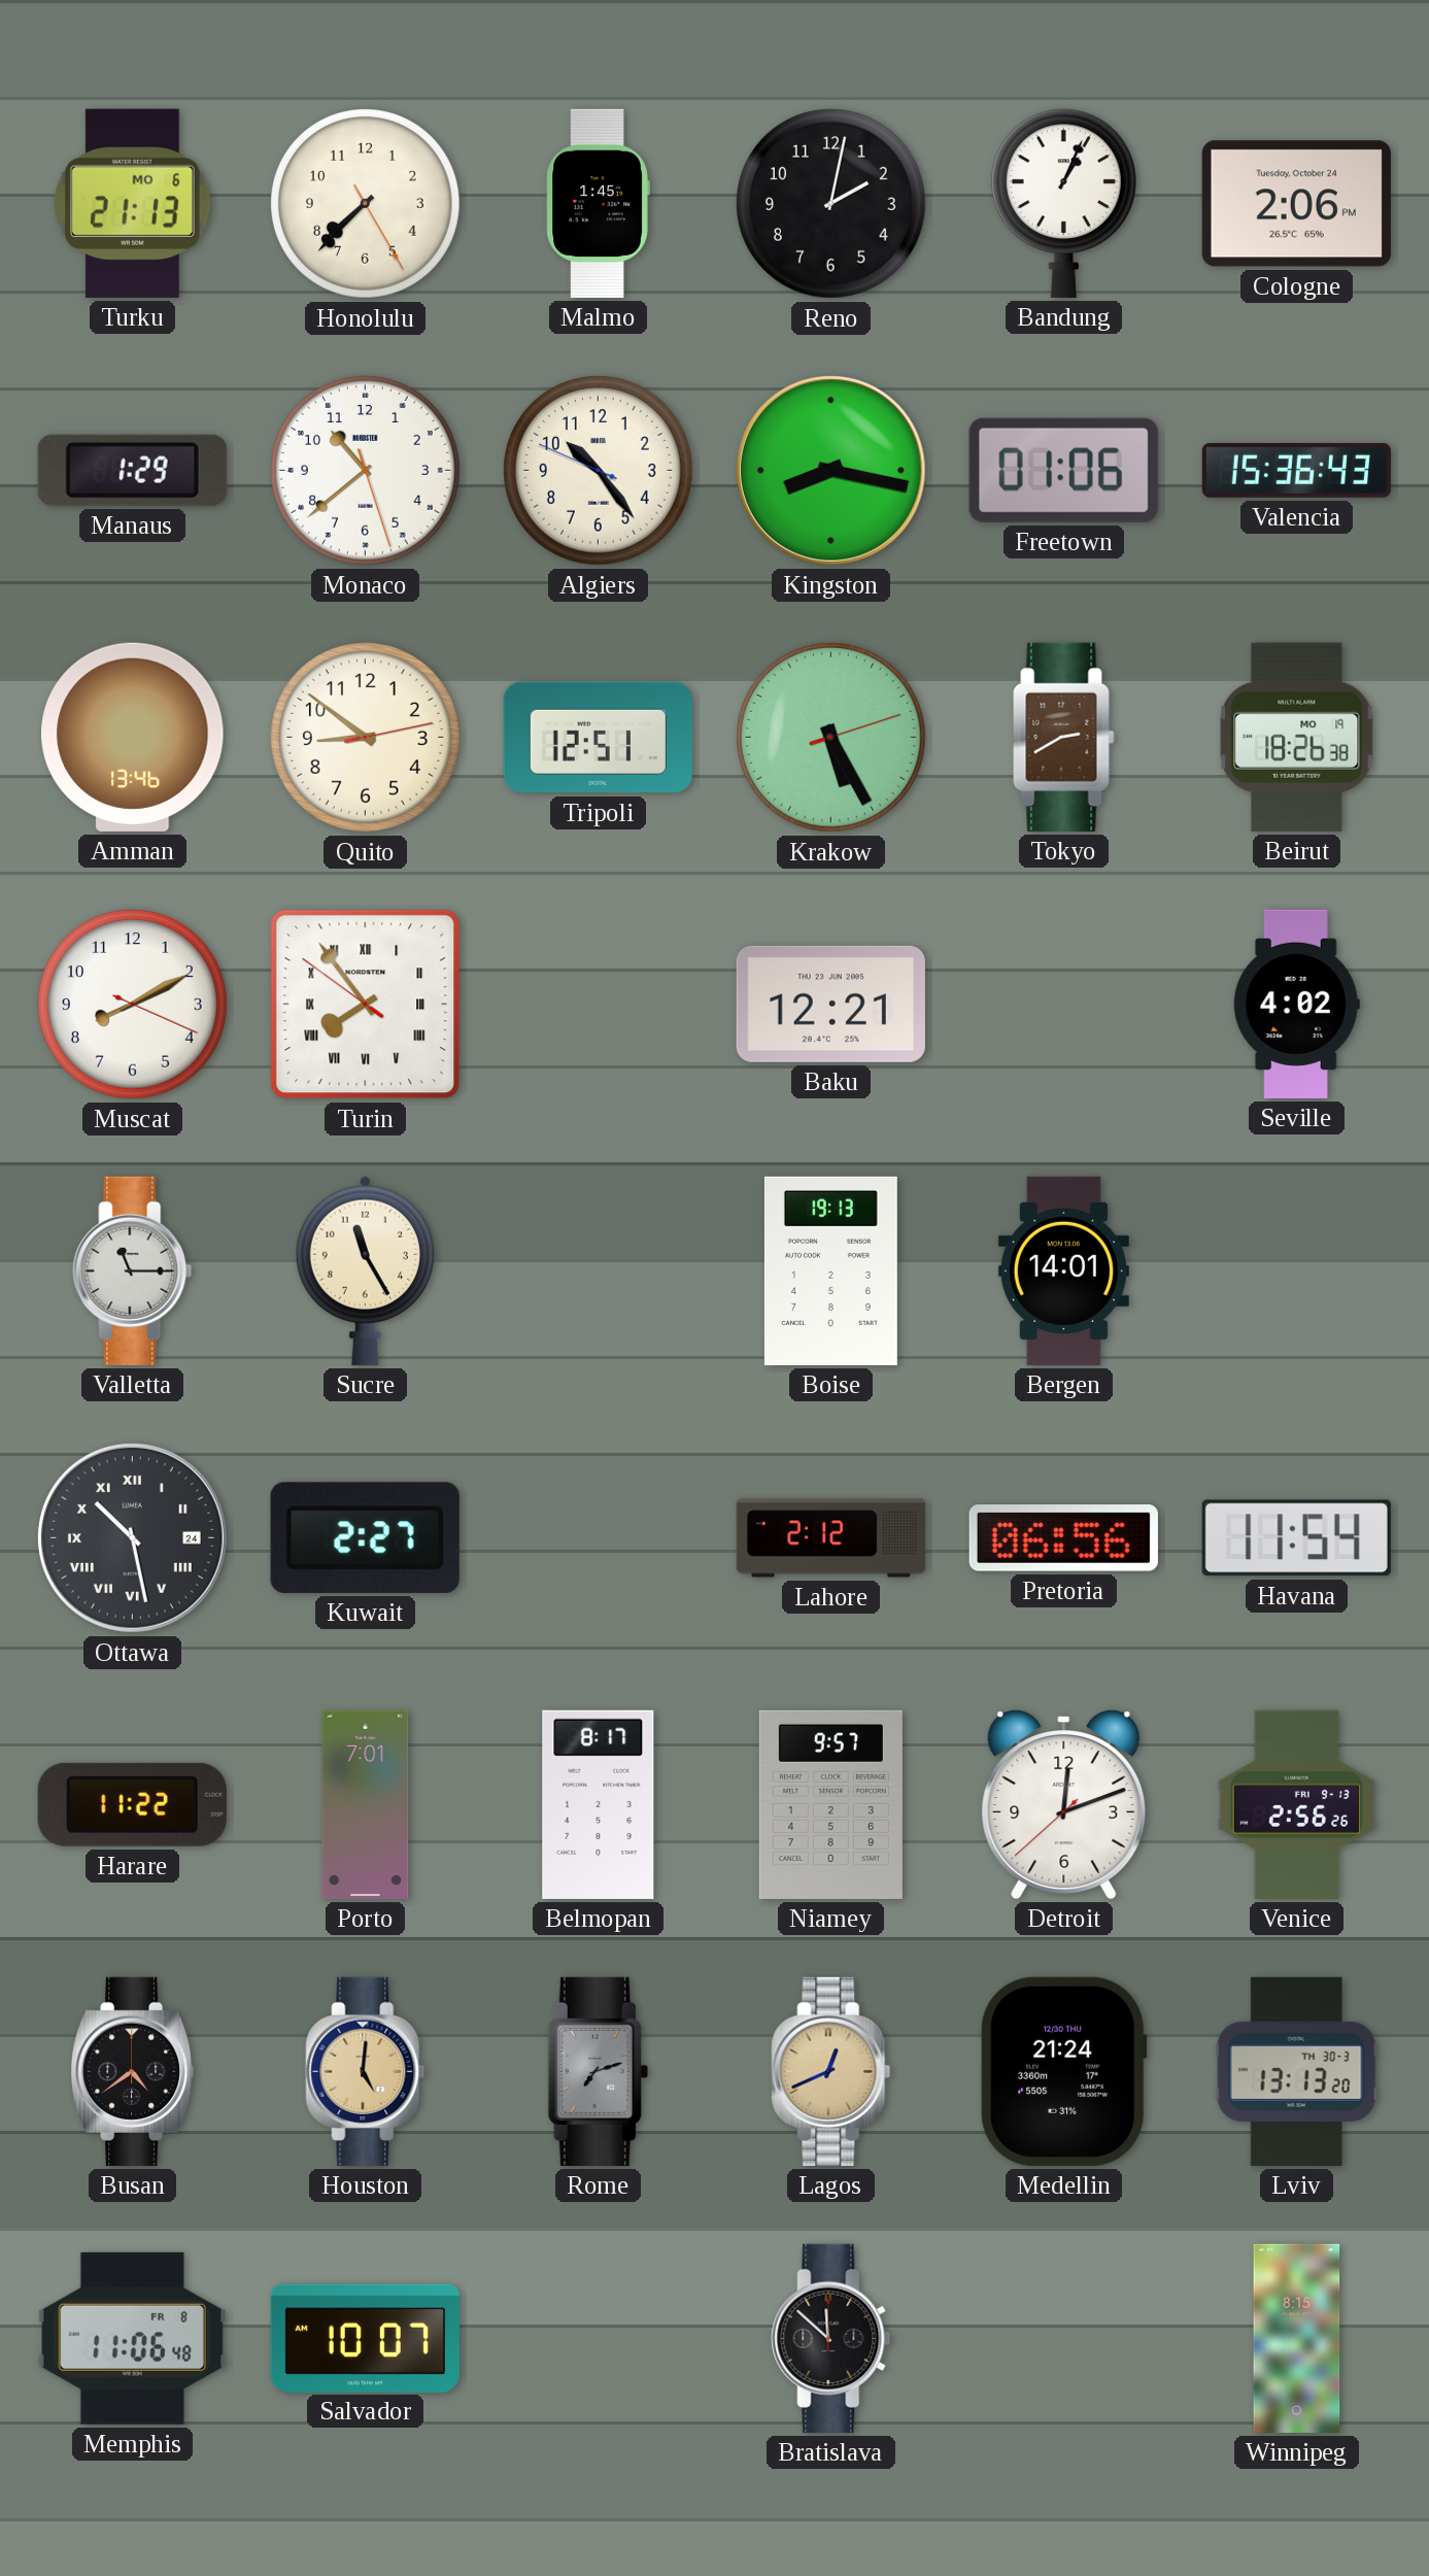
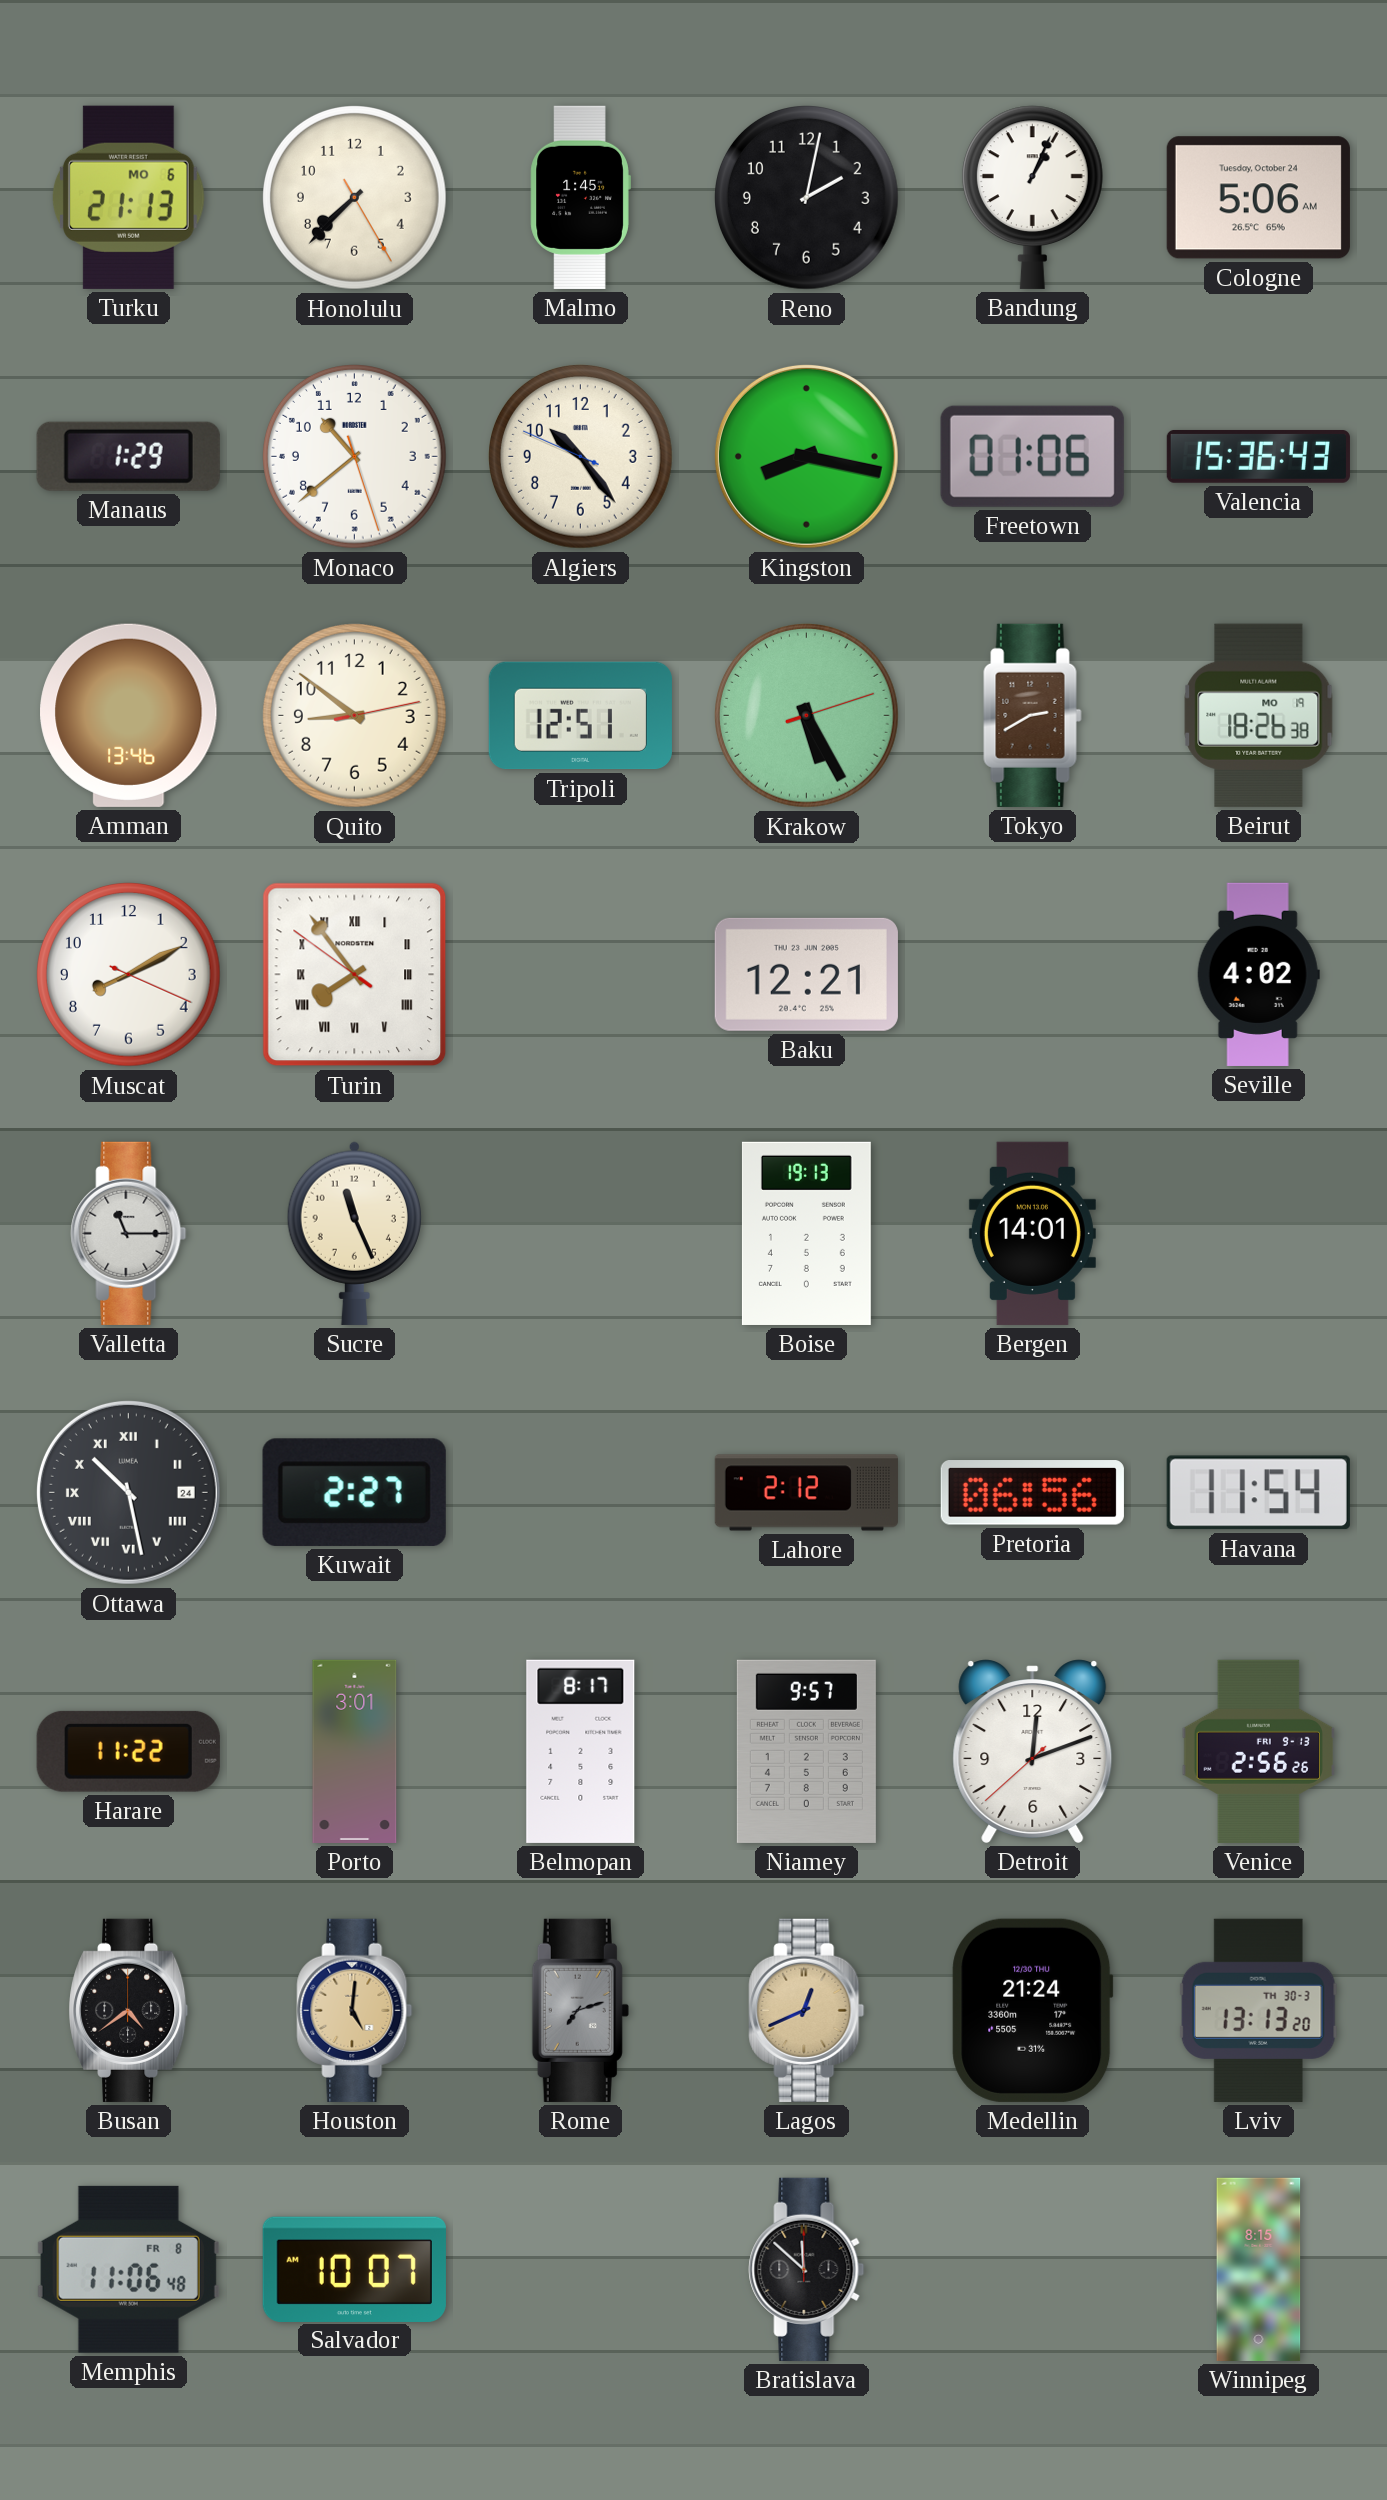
Cologne: 2:06 -> 5:06 (1258, 198)
Sucre: 11:25 -> 11:26 (354, 1233)
Porto: 7:01 -> 3:01 (355, 1751)
